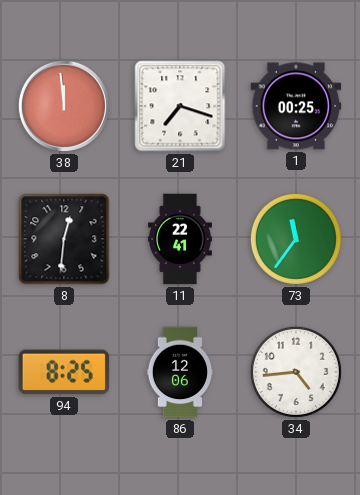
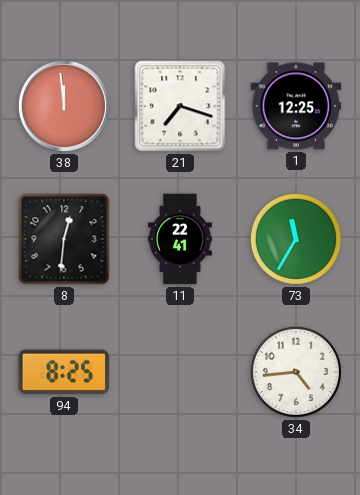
1: 00:25 -> 12:25 (296, 106)
73: 11:36 -> 11:35 (296, 239)
86: 12:06 -> none (179, 372)
